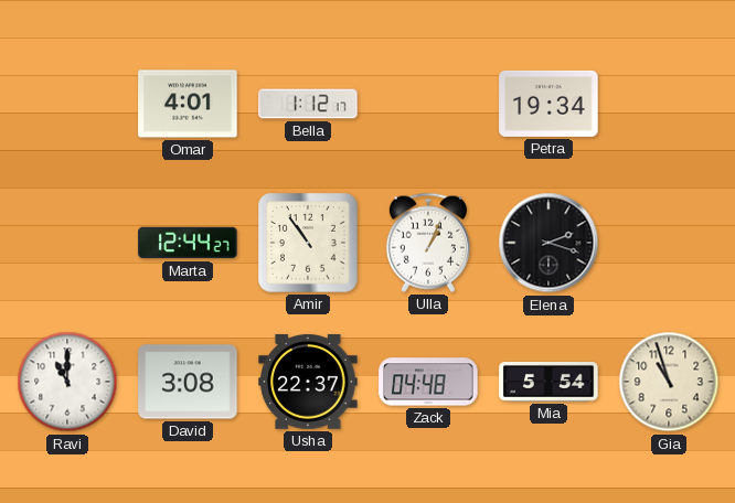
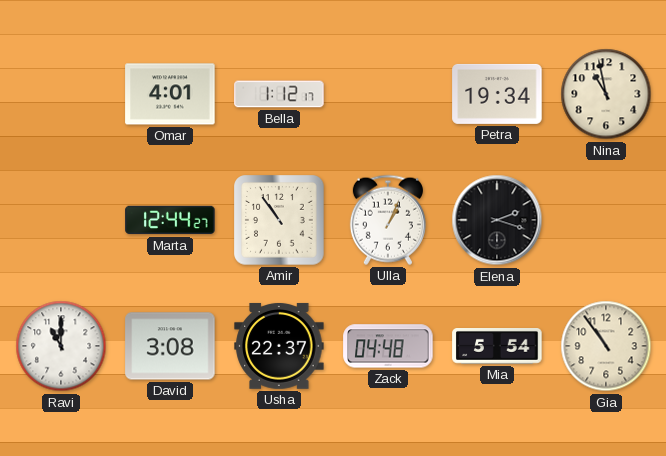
Nina: none -> 10:58 (606, 94)
Gia: 10:57 -> 10:54 (606, 346)
